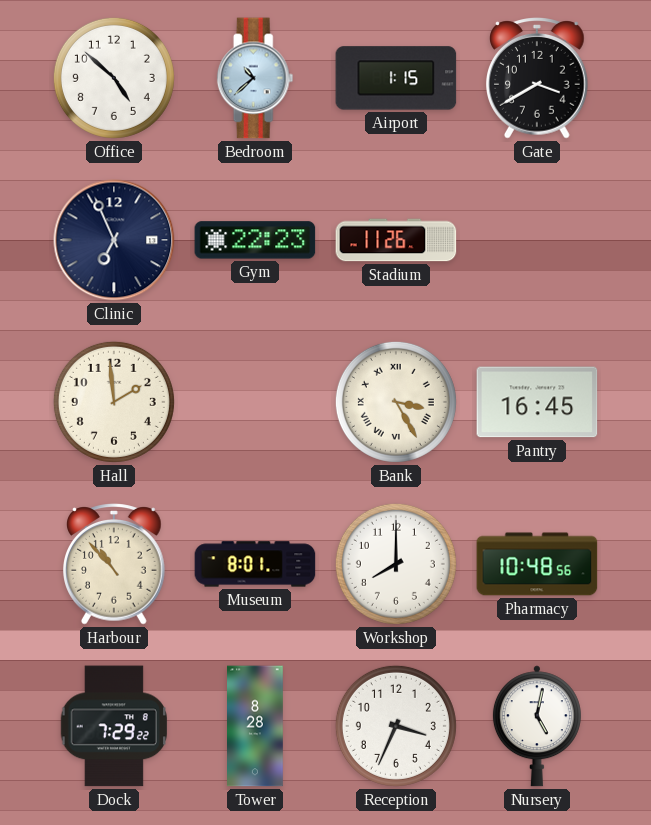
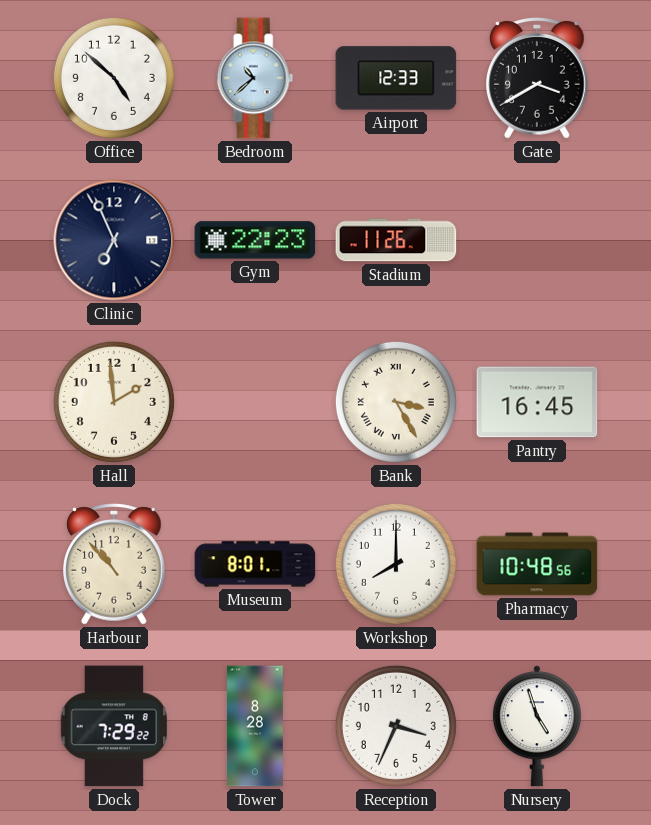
Airport: 1:15 -> 12:33 (396, 78)
Nursery: 5:02 -> 4:57 (537, 726)
